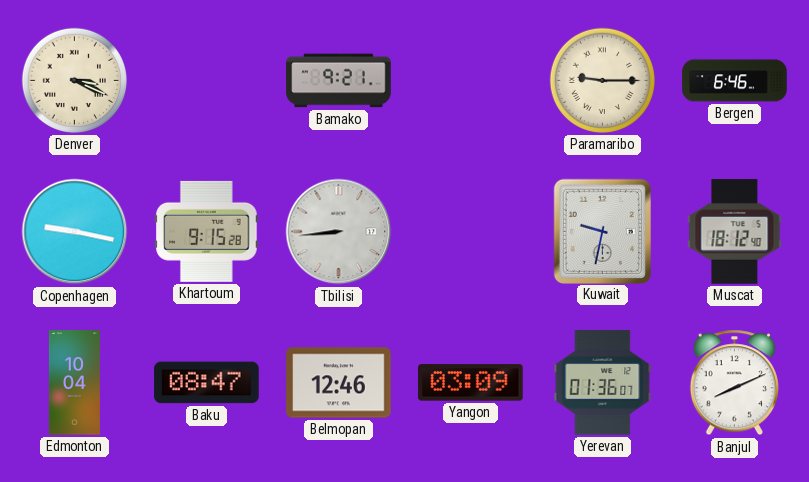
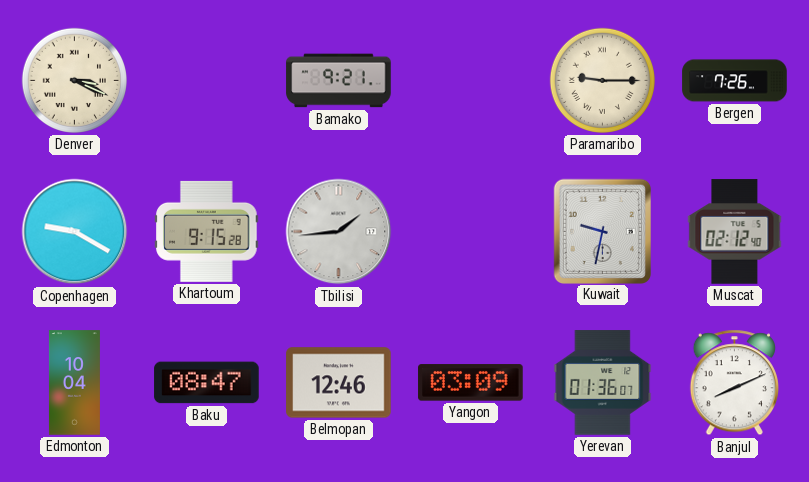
Bergen: 6:46 -> 7:26 (735, 81)
Copenhagen: 9:17 -> 9:20 (75, 232)
Tbilisi: 8:44 -> 1:44 (339, 232)
Muscat: 18:12 -> 02:12 (735, 232)
